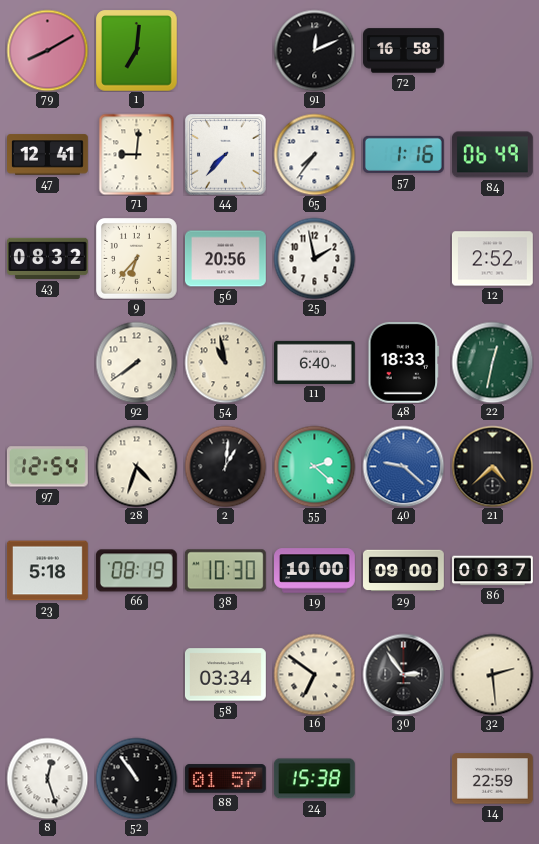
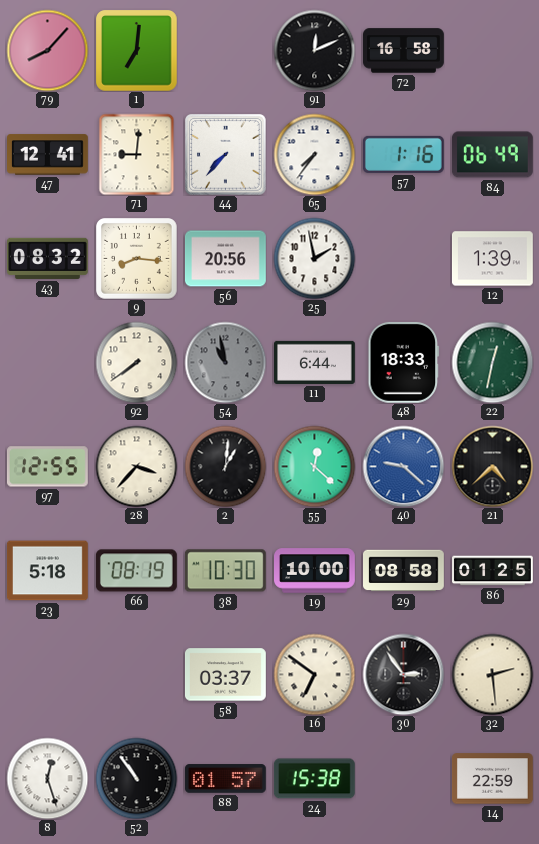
79: 8:10 -> 8:07 (47, 50)
9: 6:37 -> 8:16 (136, 258)
12: 2:52 -> 1:39 (492, 259)
54 dial: cream -> grey (225, 362)
11: 6:40 -> 6:44 (315, 362)
97: 12:54 -> 12:55 (47, 467)
28: 4:33 -> 3:37 (136, 466)
55: 2:22 -> 12:22 (314, 466)
29: 09:00 -> 08:58 (404, 571)
86: 00:37 -> 01:25 (493, 571)
58: 03:34 -> 03:37 (225, 675)
